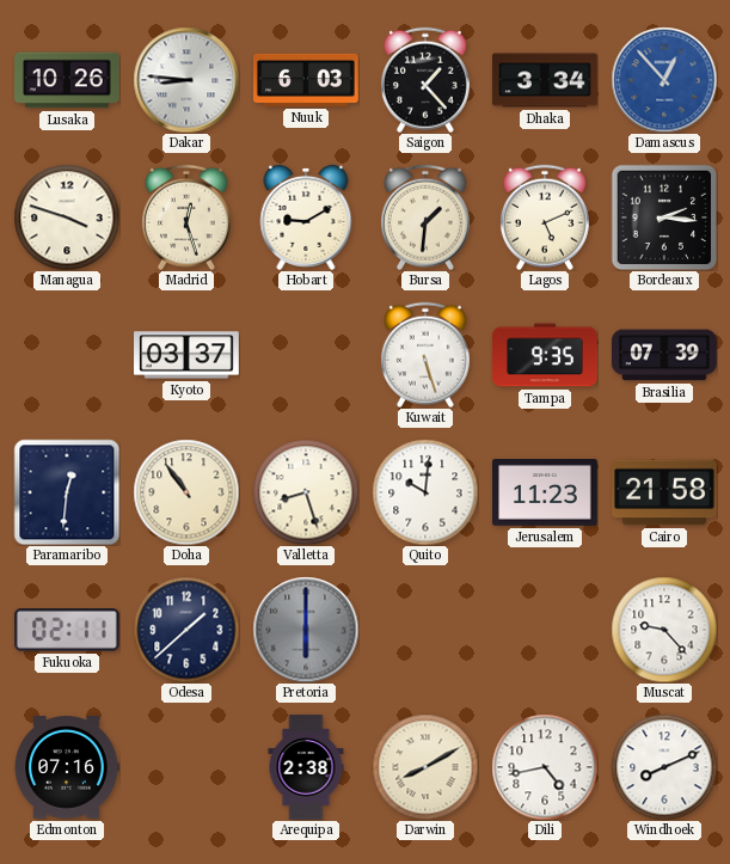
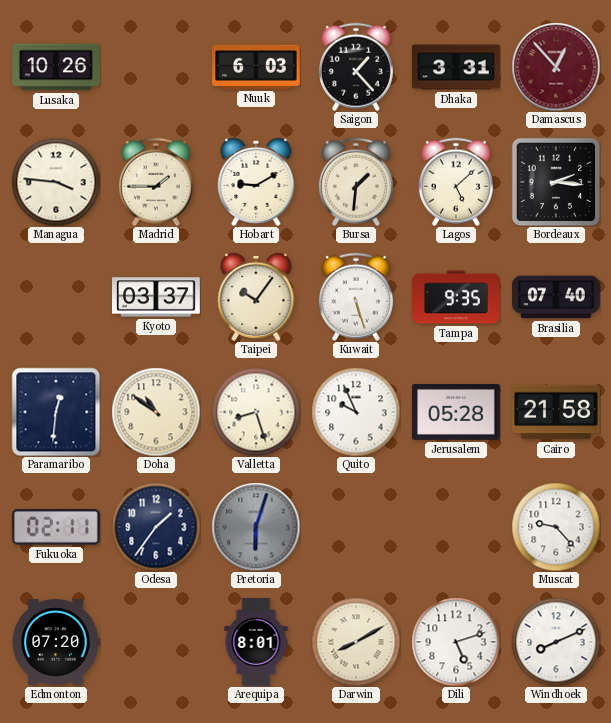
Dakar: 8:46 -> none (186, 80)
Dhaka: 3:34 -> 3:31 (457, 67)
Damascus dial: blue -> burgundy (556, 67)
Managua: 3:48 -> 3:46 (56, 182)
Madrid: 12:27 -> 1:45 (156, 182)
Lagos: 5:11 -> 5:08 (456, 182)
Taipei: none -> 10:06 (256, 297)
Brasilia: 07:39 -> 07:40 (557, 297)
Doha: 10:54 -> 10:51 (156, 412)
Quito: 10:01 -> 9:56 (356, 412)
Jerusalem: 11:23 -> 05:28 (457, 413)
Odesa: 1:38 -> 1:36 (156, 527)
Pretoria: 6:00 -> 6:03 (256, 527)
Edmonton: 07:16 -> 07:20 (56, 642)
Arequipa: 2:38 -> 8:01 (256, 642)
Dili: 4:43 -> 5:12 (456, 642)
